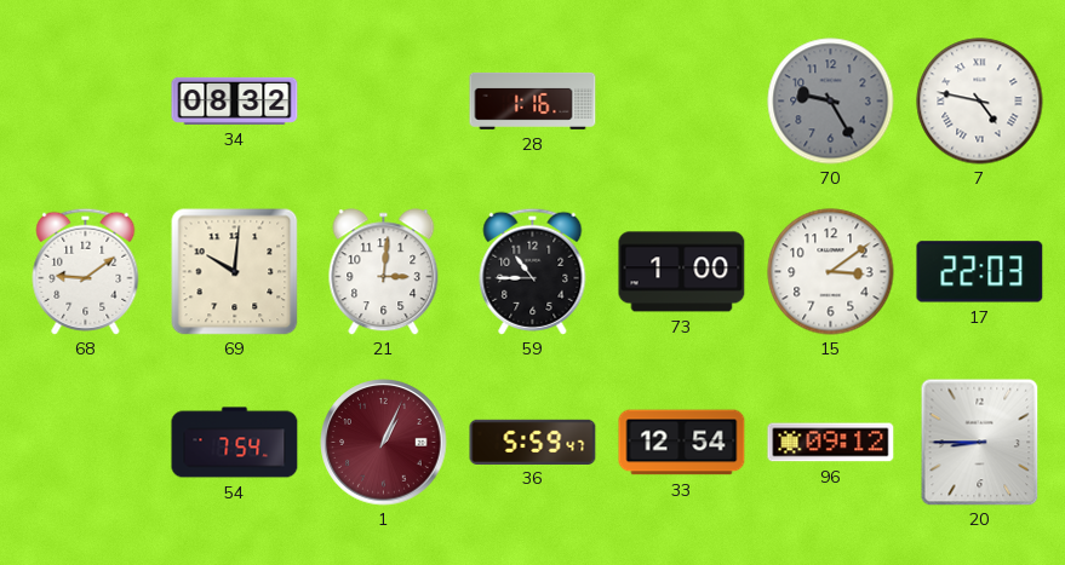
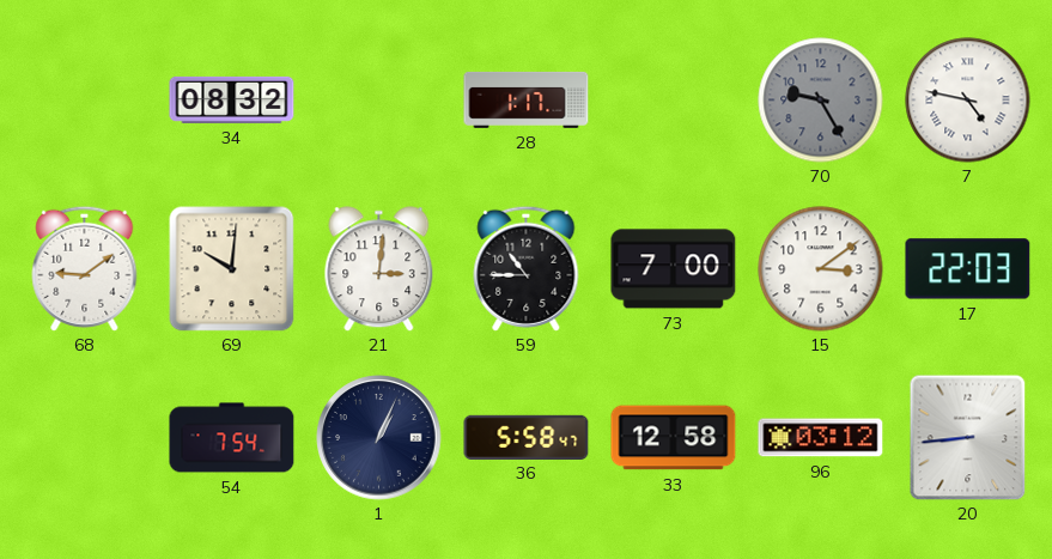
28: 1:16 -> 1:17 (527, 99)
73: 1:00 -> 7:00 (674, 269)
1 dial: burgundy -> navy (379, 438)
36: 5:59 -> 5:58 (527, 437)
33: 12:54 -> 12:58 (674, 438)
96: 09:12 -> 03:12 (821, 438)
20: 8:45 -> 8:44 (968, 437)
